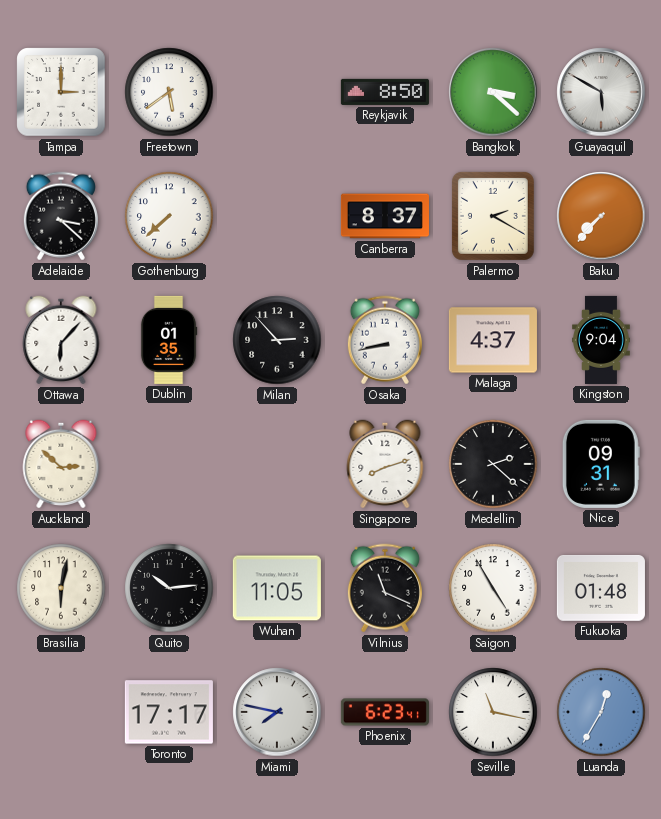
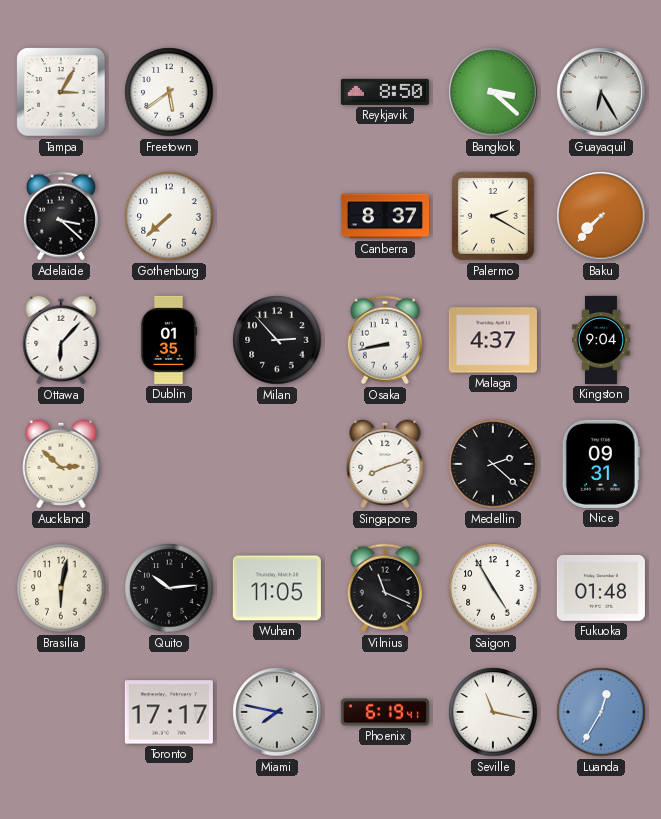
Tampa: 3:00 -> 3:05 (61, 92)
Guayaquil: 5:50 -> 6:25 (601, 92)
Phoenix: 6:23 -> 6:19 (385, 712)
